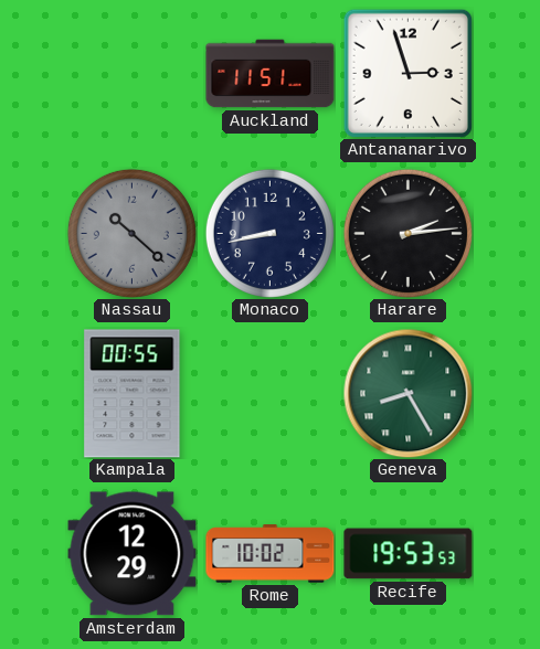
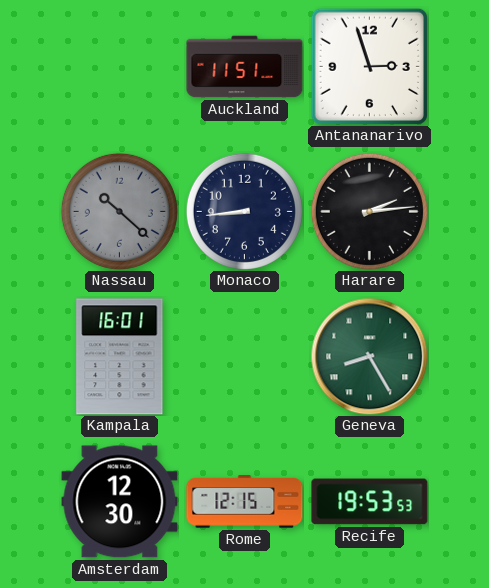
Monaco: 8:43 -> 8:44 (244, 211)
Kampala: 00:55 -> 16:01 (120, 357)
Amsterdam: 12:29 -> 12:30 (120, 502)
Rome: 10:02 -> 12:15 (245, 502)
